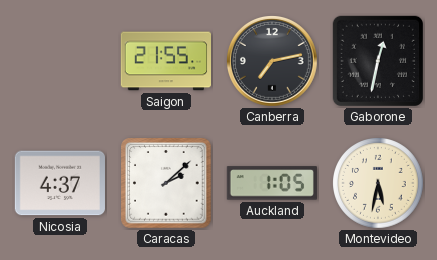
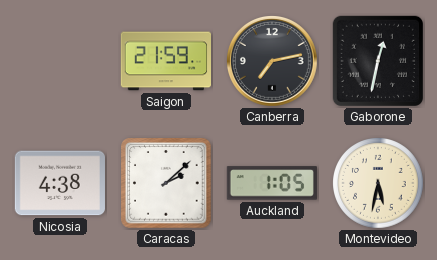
Saigon: 21:55 -> 21:59 (165, 61)
Nicosia: 4:37 -> 4:38 (59, 183)
